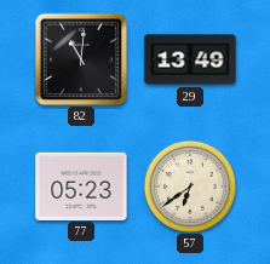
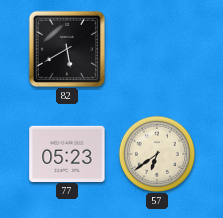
82: 11:01 -> 5:40 (66, 48)
29: 13:49 -> none (190, 59)
